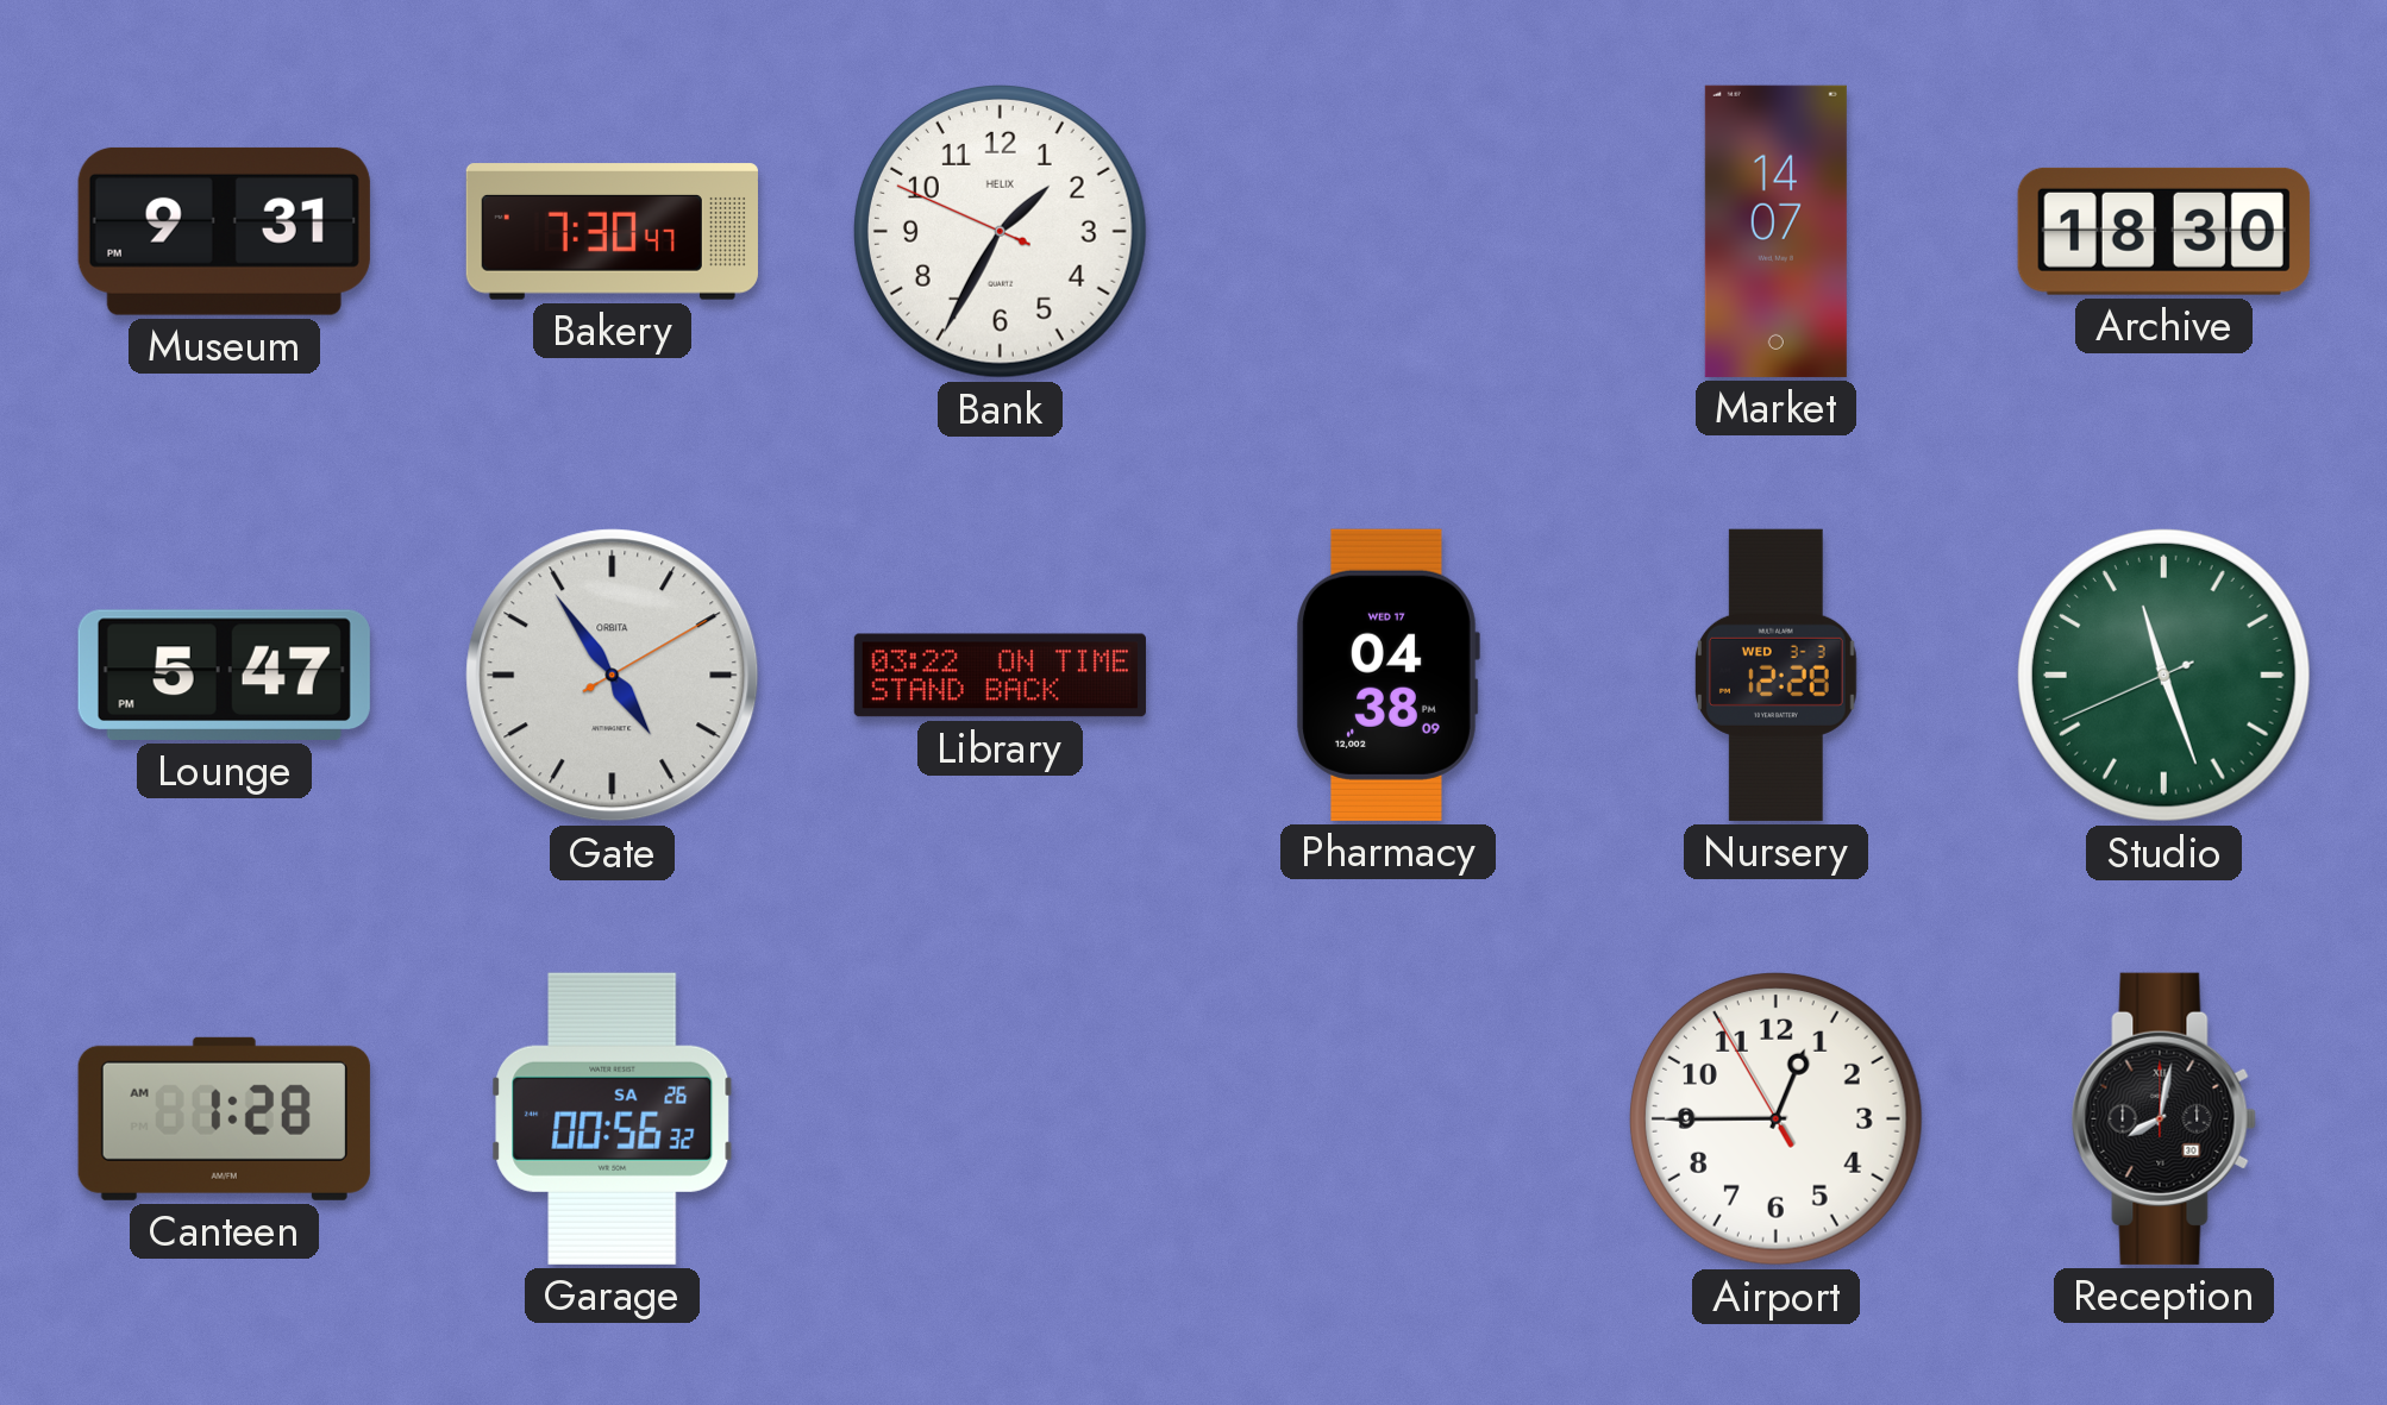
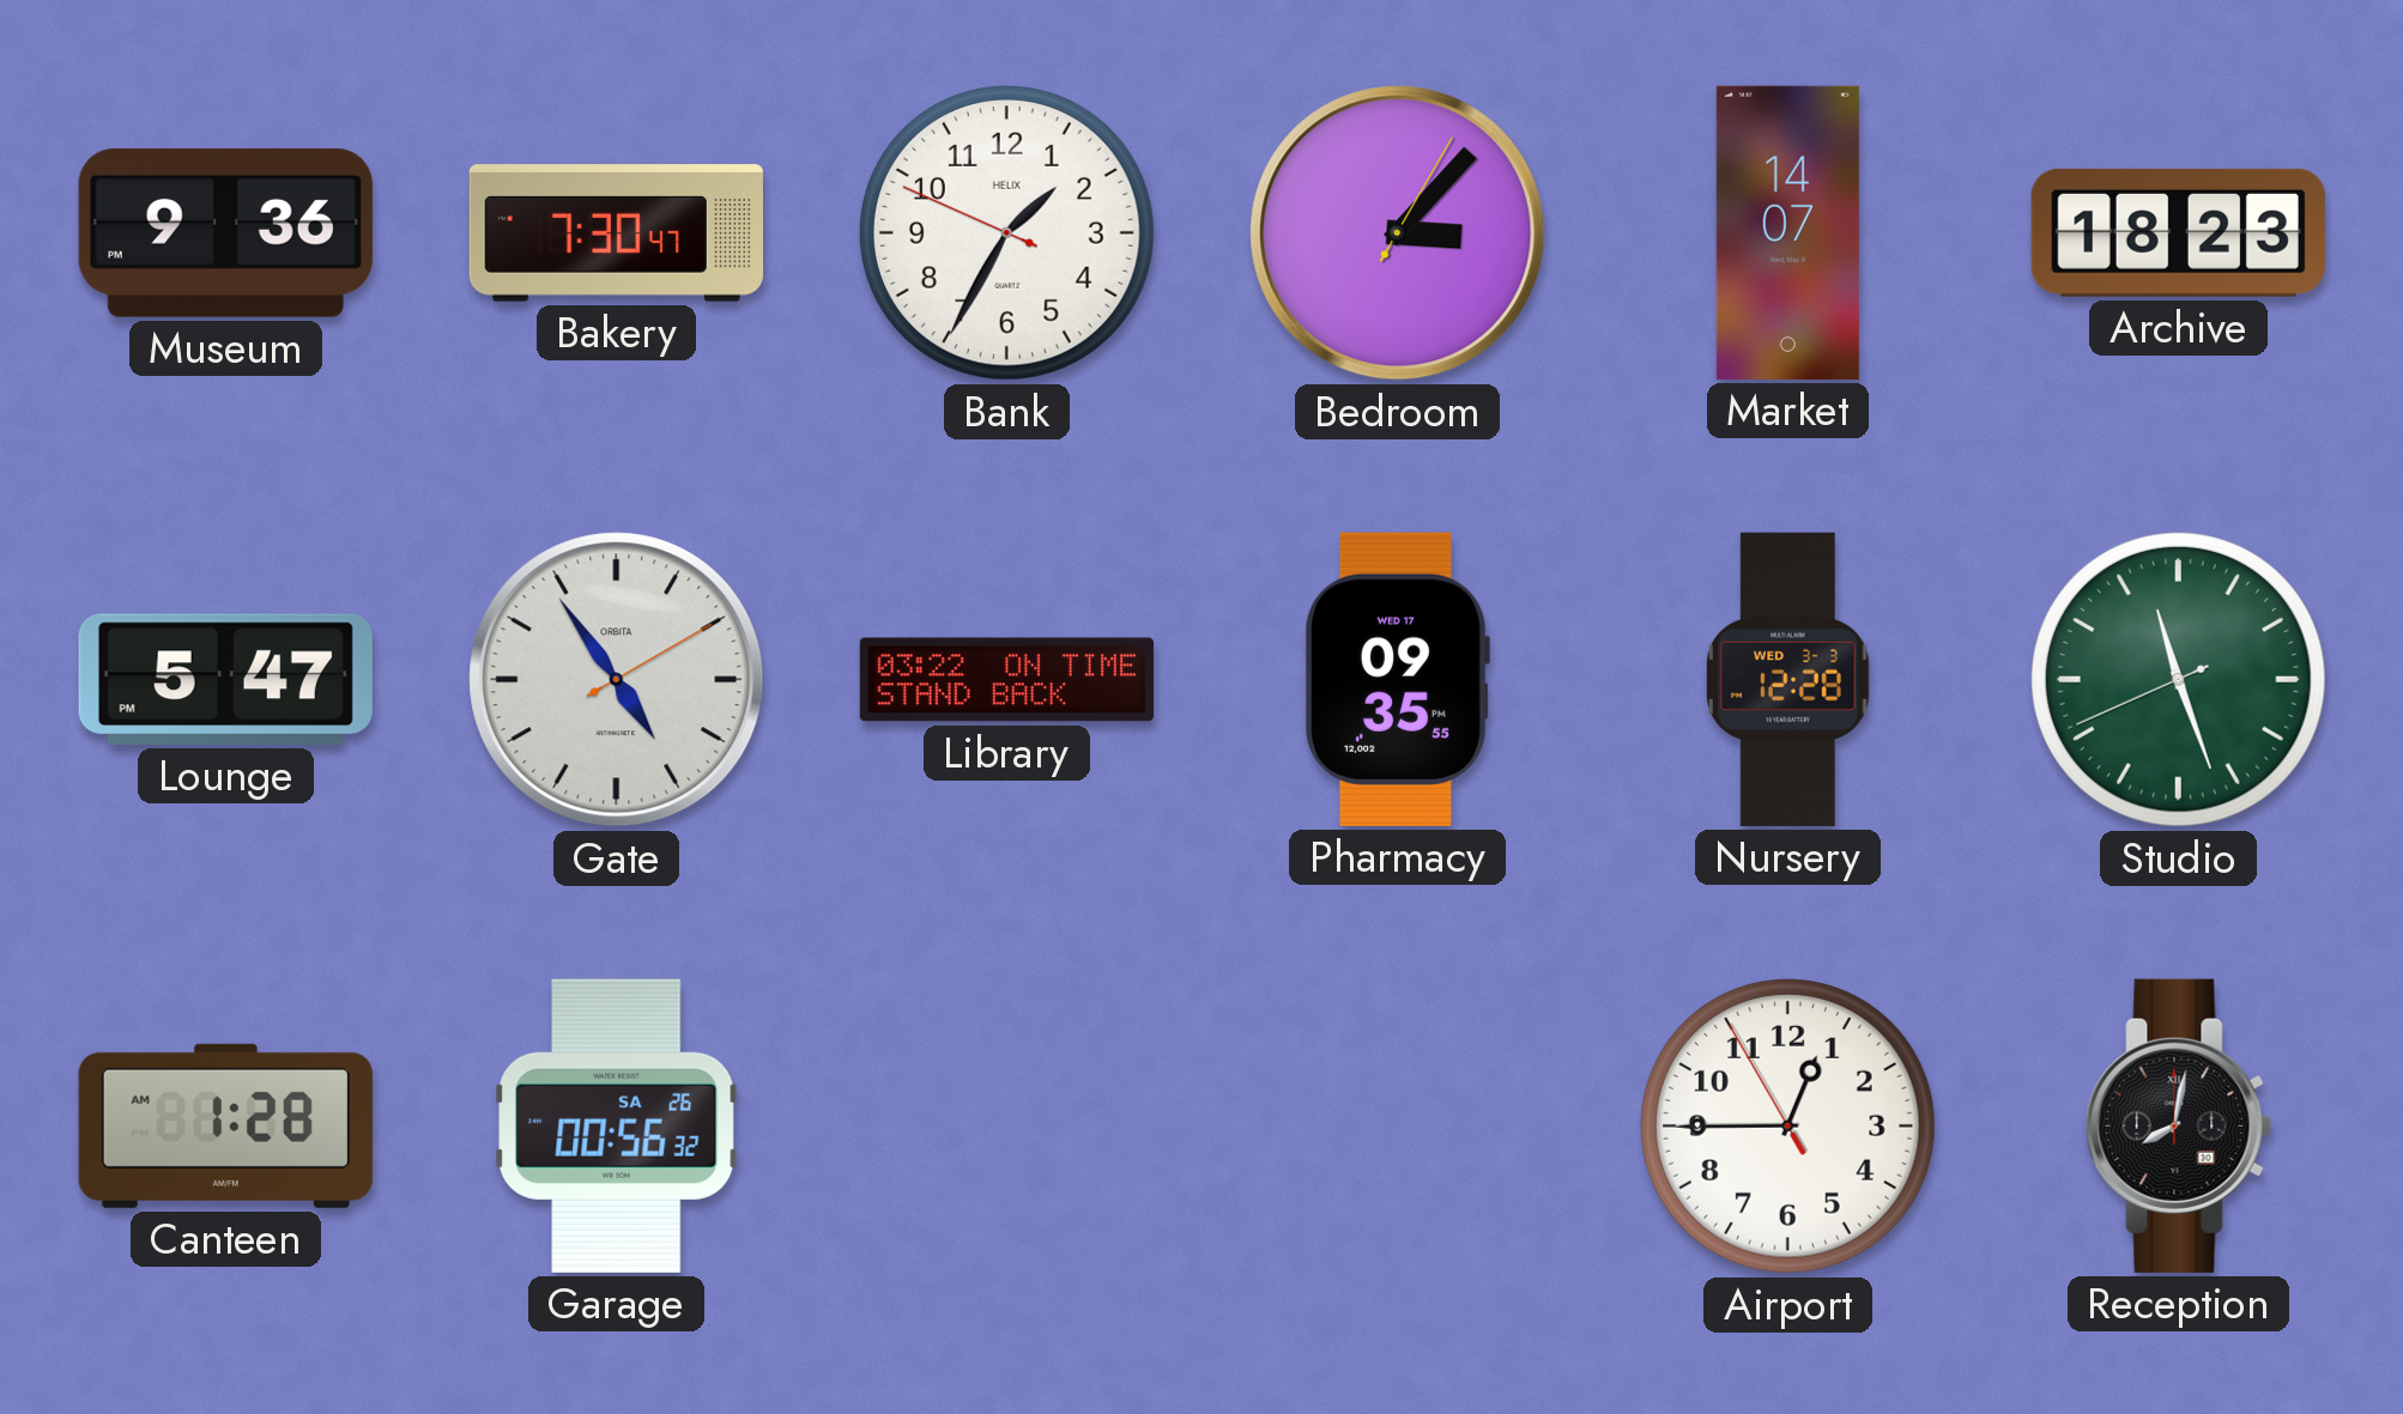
Museum: 9:31 -> 9:36 (225, 232)
Bedroom: none -> 3:07 (1398, 233)
Archive: 18:30 -> 18:23 (2178, 232)
Pharmacy: 04:38 -> 09:35 (1397, 679)
